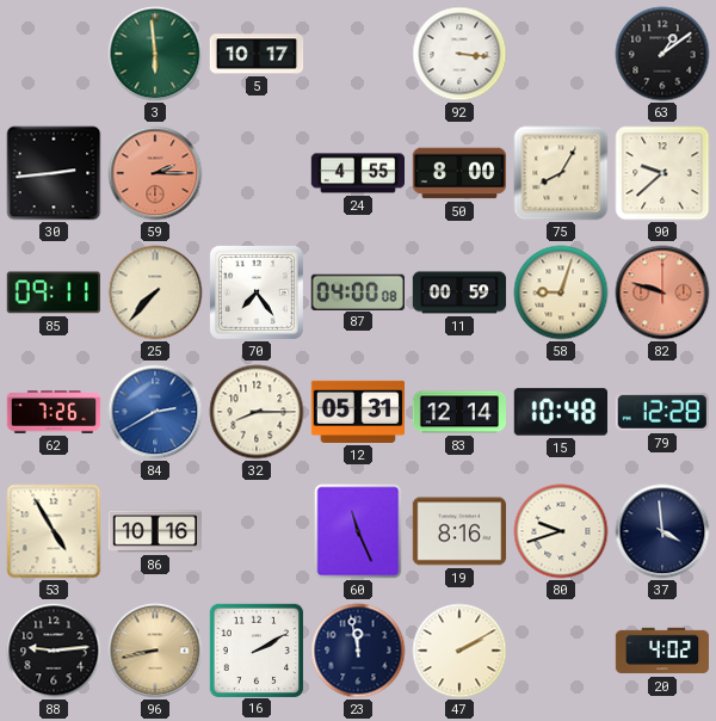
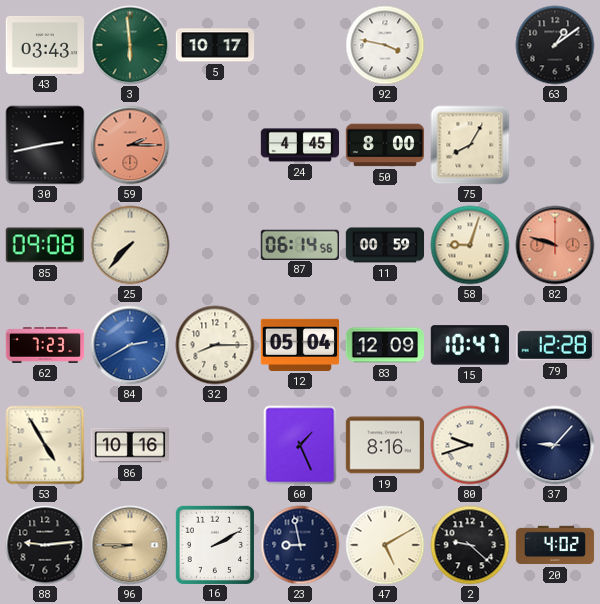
43: none -> 03:43 (44, 45)
92: 3:16 -> 3:47 (385, 45)
30: 2:44 -> 2:43 (45, 145)
24: 4:55 -> 4:45 (299, 145)
90: 9:38 -> none (662, 173)
85: 09:11 -> 09:08 (44, 245)
70: 7:24 -> none (257, 292)
87: 04:00 -> 06:14 (300, 244)
62: 7:26 -> 7:23 (45, 345)
12: 05:31 -> 05:04 (299, 345)
83: 12:14 -> 12:09 (385, 345)
15: 10:48 -> 10:47 (469, 345)
60: 11:26 -> 1:26 (300, 445)
37: 3:59 -> 9:07 (555, 445)
96: 8:43 -> 8:45 (130, 545)
23: 11:58 -> 8:58 (300, 545)
47: 2:10 -> 5:10 (385, 545)
2: none -> 9:22 (470, 545)
